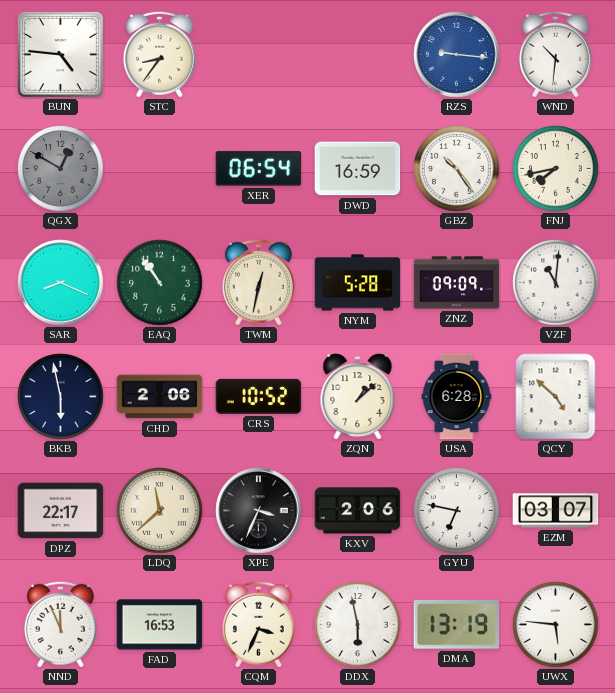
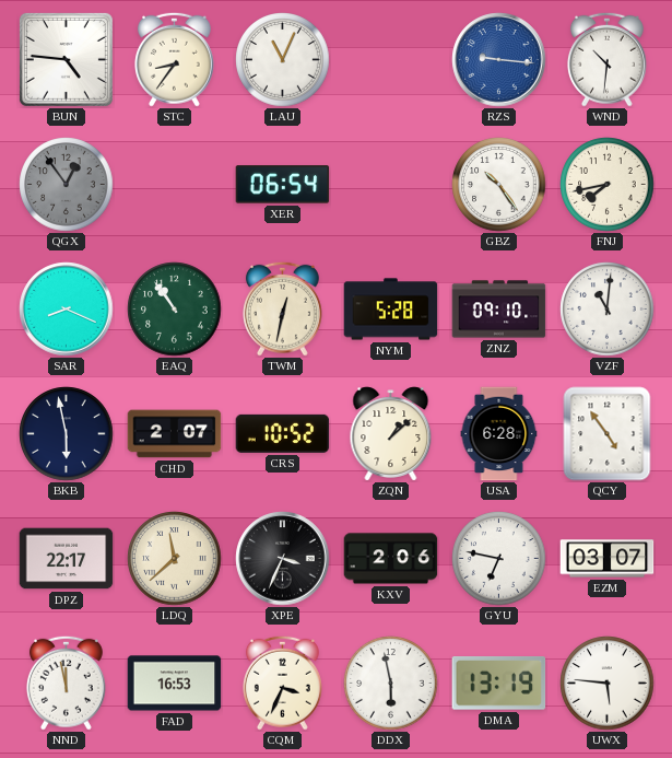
LAU: none -> 11:04 (283, 60)
QGX: 12:50 -> 12:54 (67, 185)
DWD: 16:59 -> none (358, 169)
ZNZ: 09:09 -> 09:10 (499, 310)
CHD: 2:06 -> 2:07 (175, 434)
QCY: 4:52 -> 4:54 (608, 434)
NND: 11:56 -> 11:58 (66, 683)
